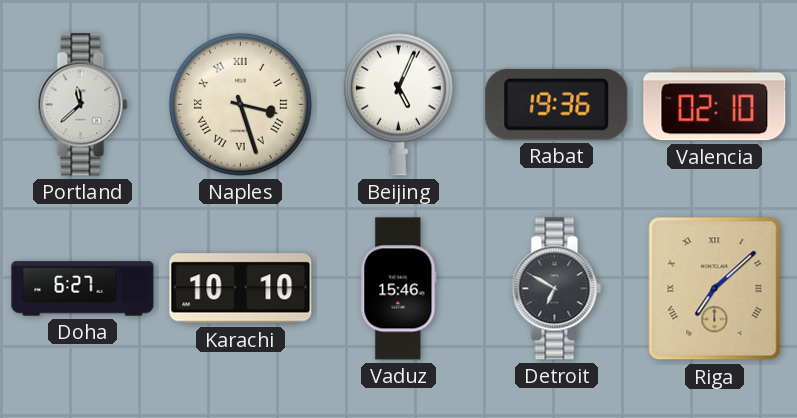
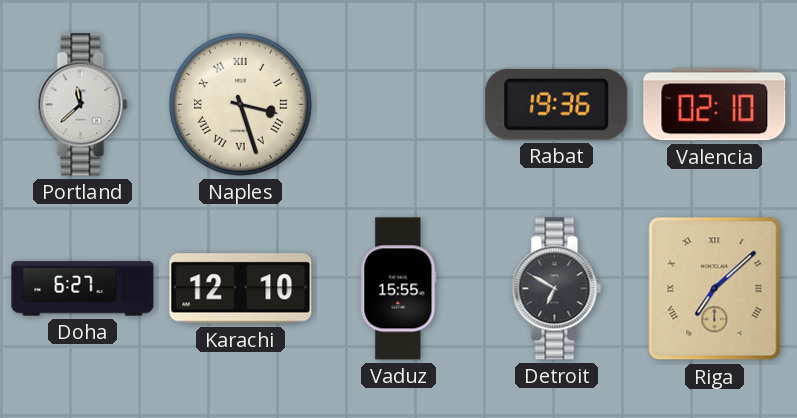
Beijing: 5:04 -> none (398, 104)
Karachi: 10:10 -> 12:10 (241, 289)
Vaduz: 15:46 -> 15:55 (399, 289)
